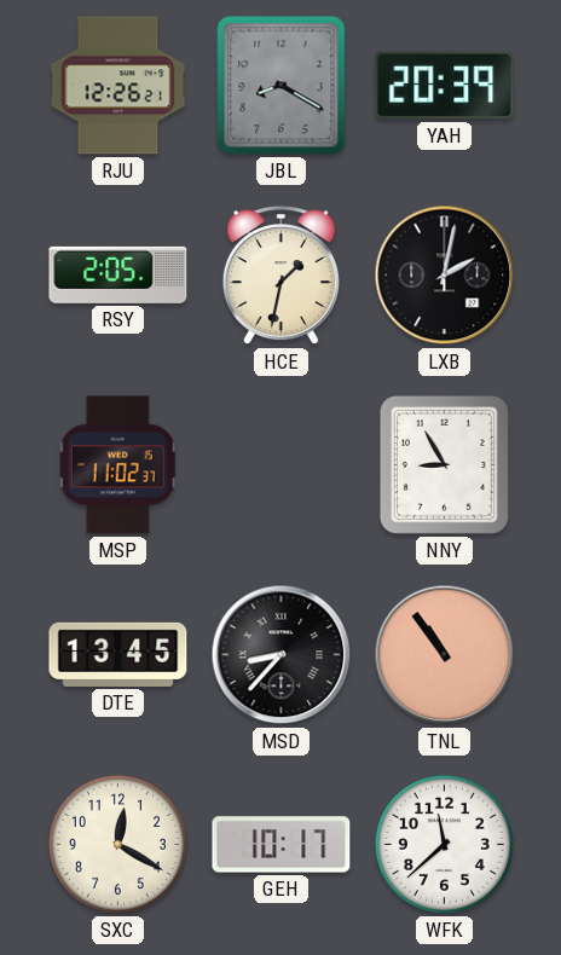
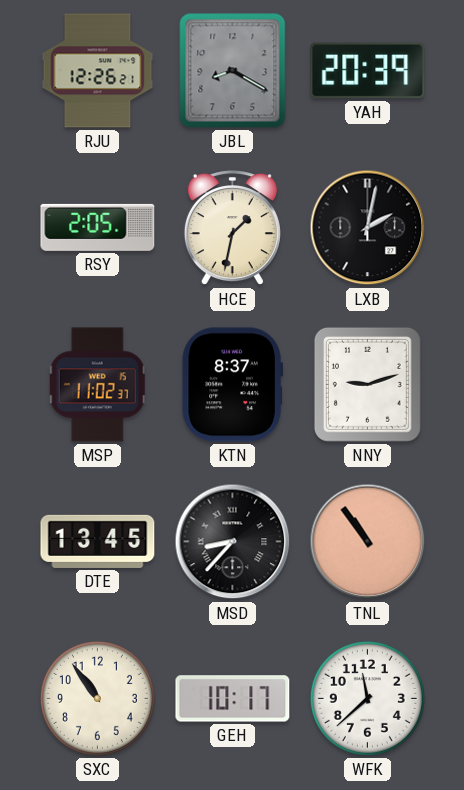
KTN: none -> 8:37 (232, 385)
NNY: 8:55 -> 9:12 (367, 384)
SXC: 12:20 -> 10:54 (97, 698)
